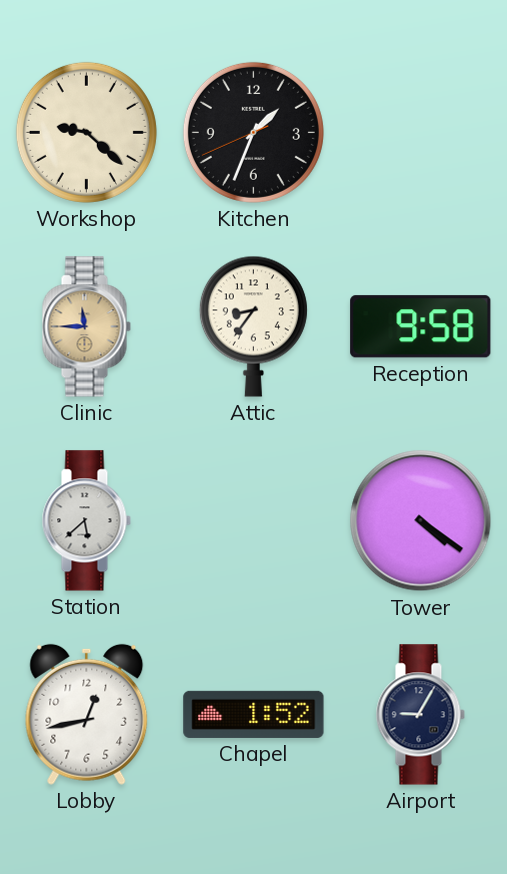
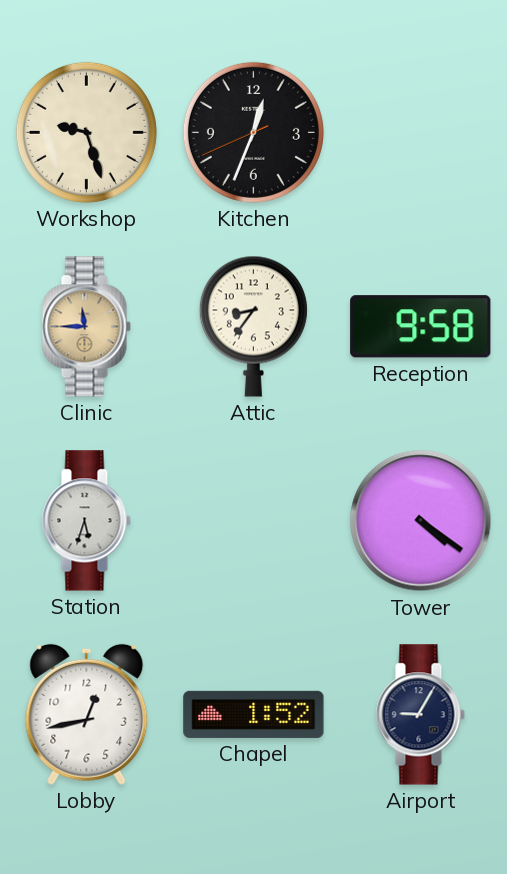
Workshop: 9:22 -> 9:27 (86, 132)
Kitchen: 1:33 -> 12:33 (253, 132)
Station: 5:38 -> 5:33 (86, 521)
